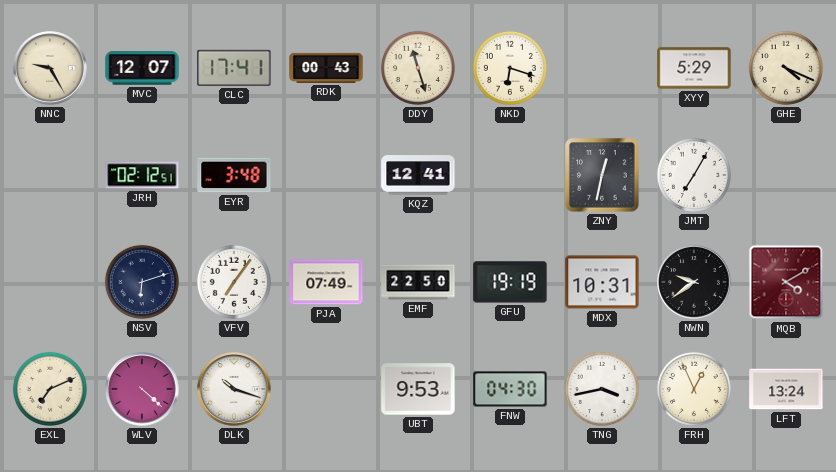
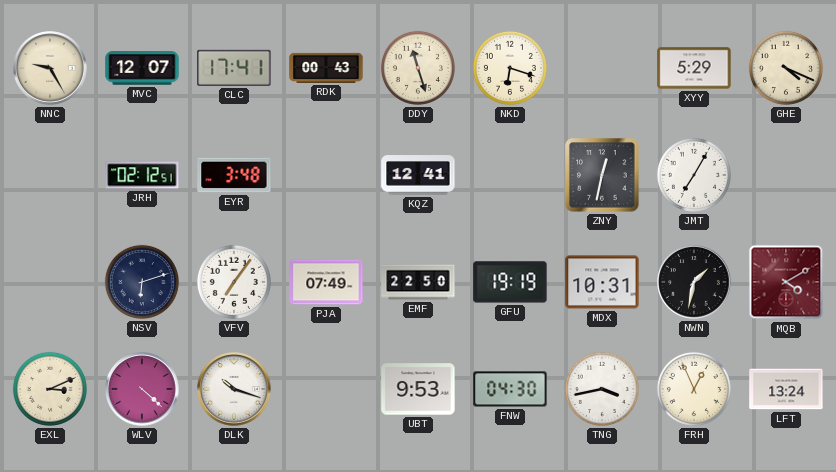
NWN: 9:39 -> 1:32 (694, 282)
EXL: 7:11 -> 3:11 (50, 389)
